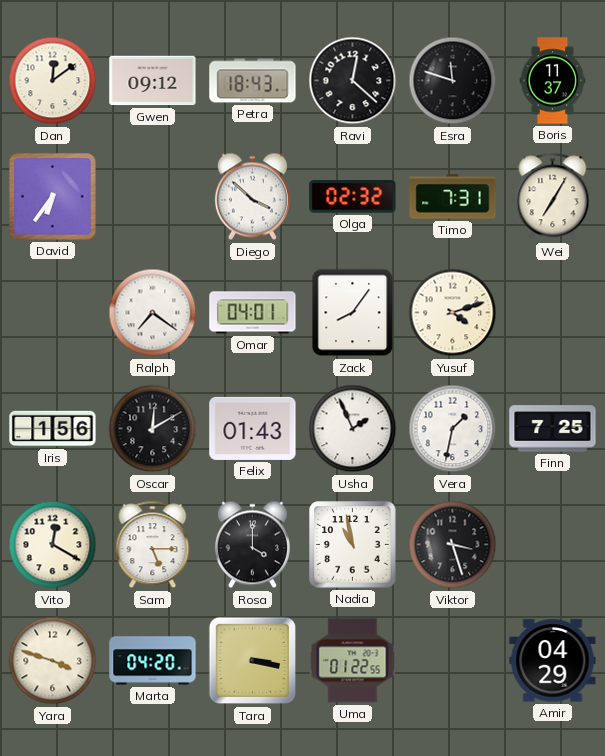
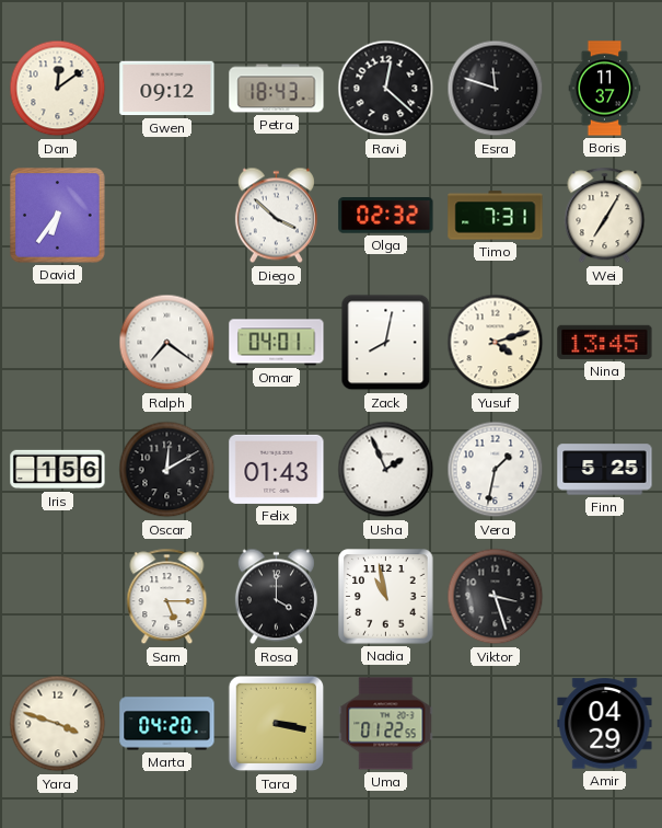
Zack: 8:06 -> 8:02 (386, 343)
Nina: none -> 13:45 (605, 342)
Finn: 7:25 -> 5:25 (605, 470)
Vito: 12:20 -> none (53, 545)
